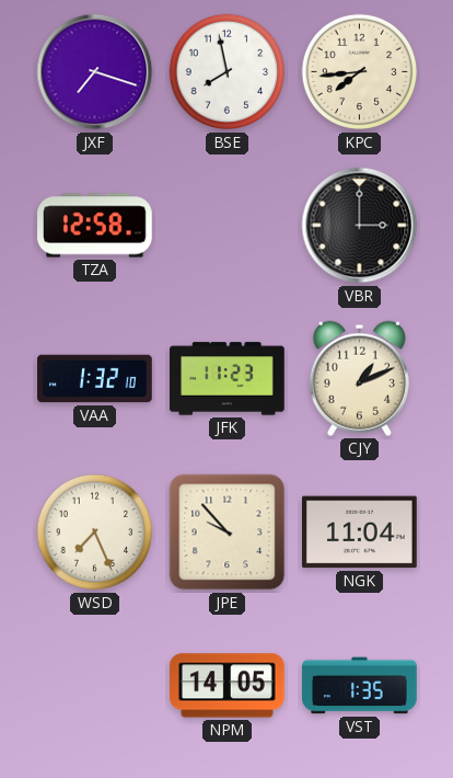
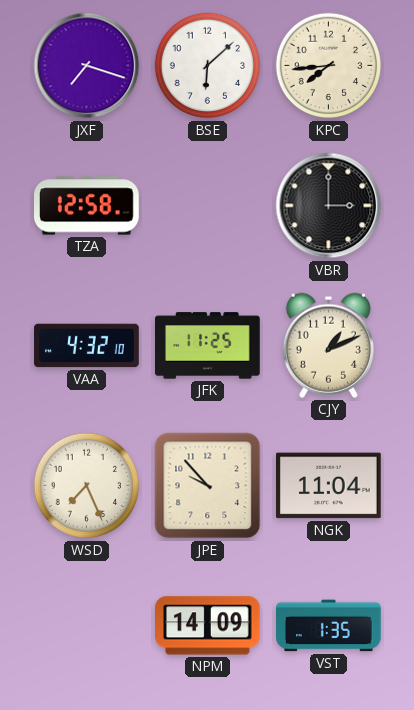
BSE: 7:58 -> 6:08 (208, 66)
VAA: 1:32 -> 4:32 (87, 346)
JFK: 11:23 -> 11:25 (208, 346)
NPM: 14:05 -> 14:09 (208, 626)
